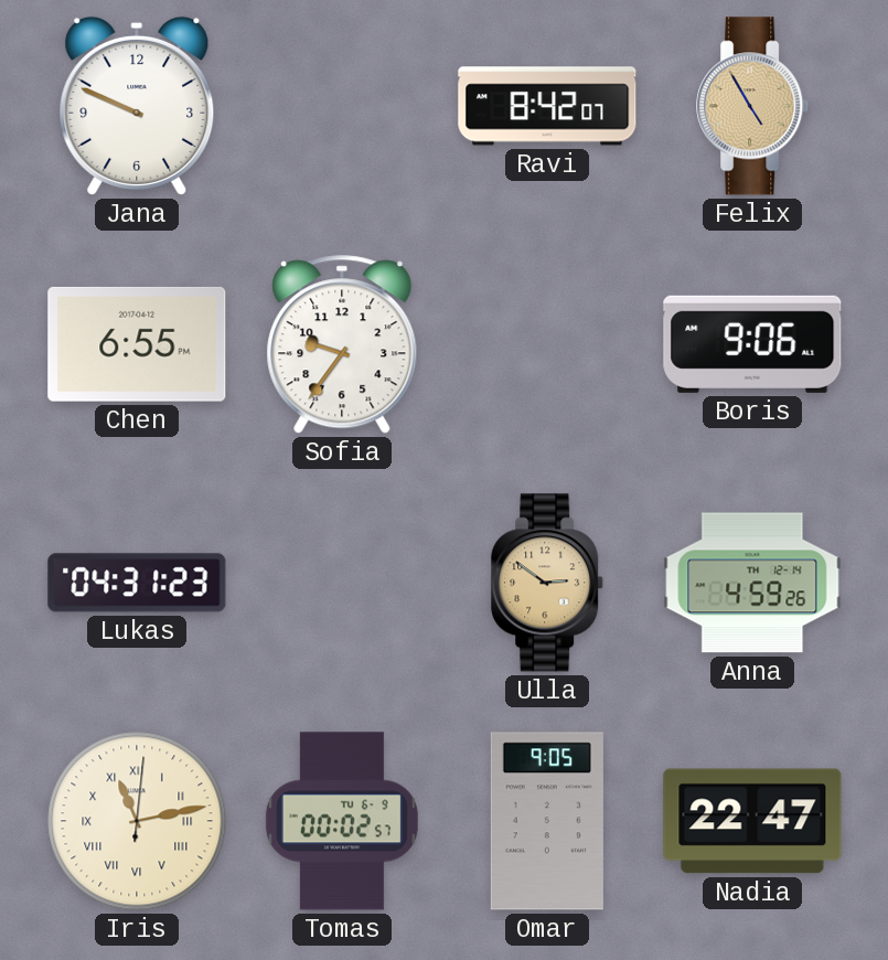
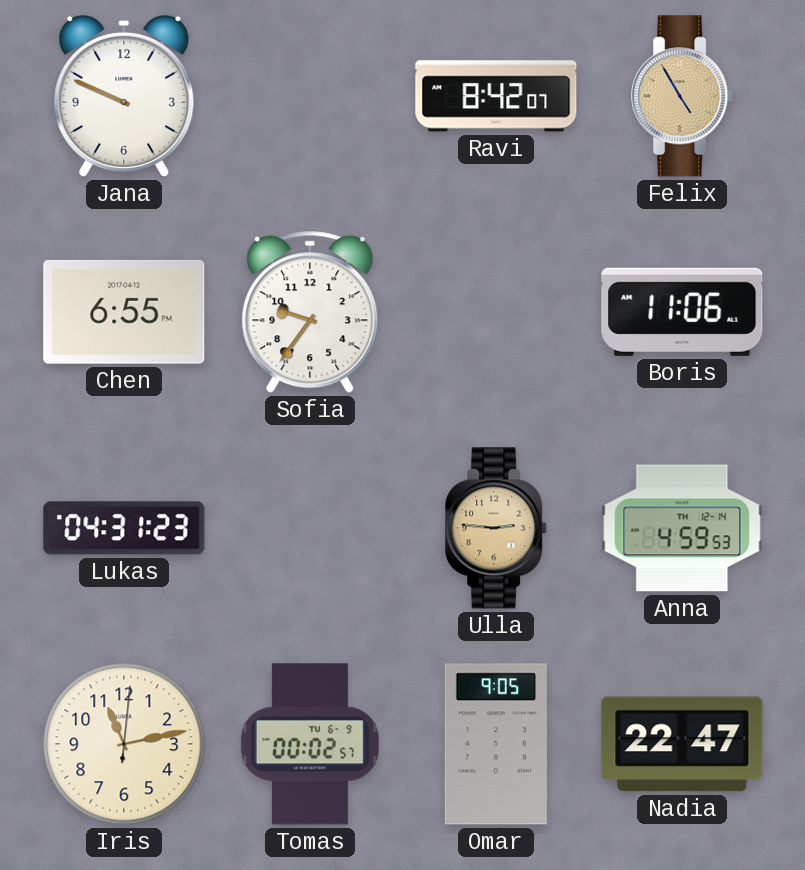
Boris: 9:06 -> 11:06 (682, 312)
Ulla: 2:51 -> 2:46 (497, 528)
Anna: 4:59:26 -> 4:59:53 (682, 528)
Iris numerals: Roman -> Arabic (124, 744)
